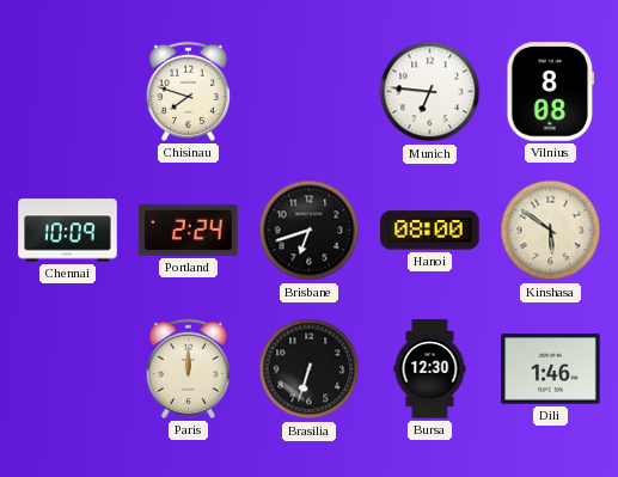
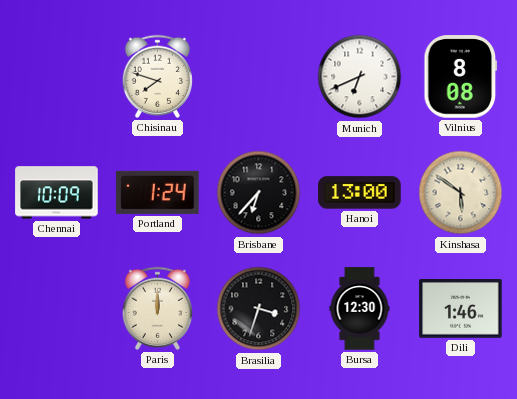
Munich: 6:46 -> 6:41 (360, 77)
Portland: 2:24 -> 1:24 (158, 192)
Brisbane: 6:42 -> 6:37 (259, 193)
Hanoi: 08:00 -> 13:00 (360, 193)
Brasilia: 6:33 -> 3:33 (259, 309)
